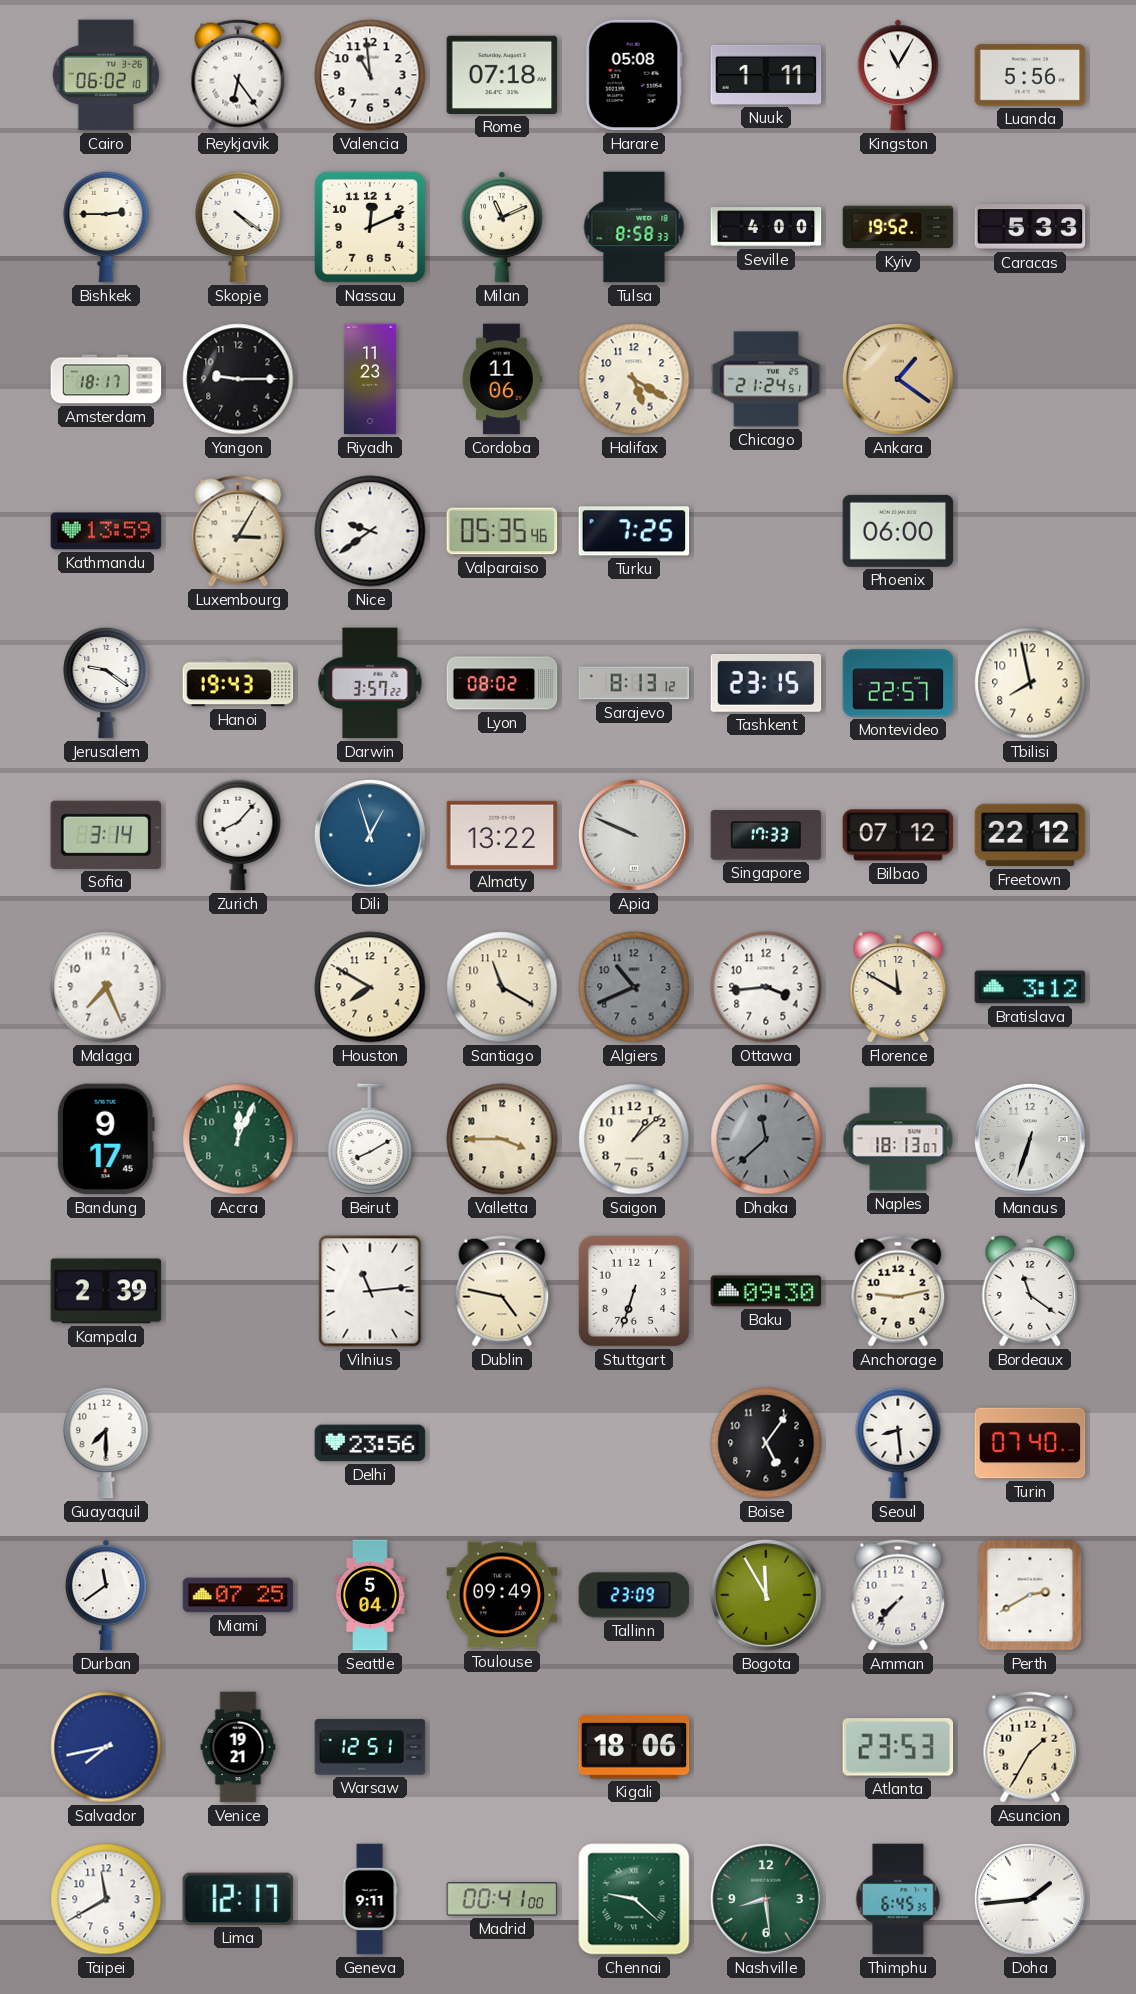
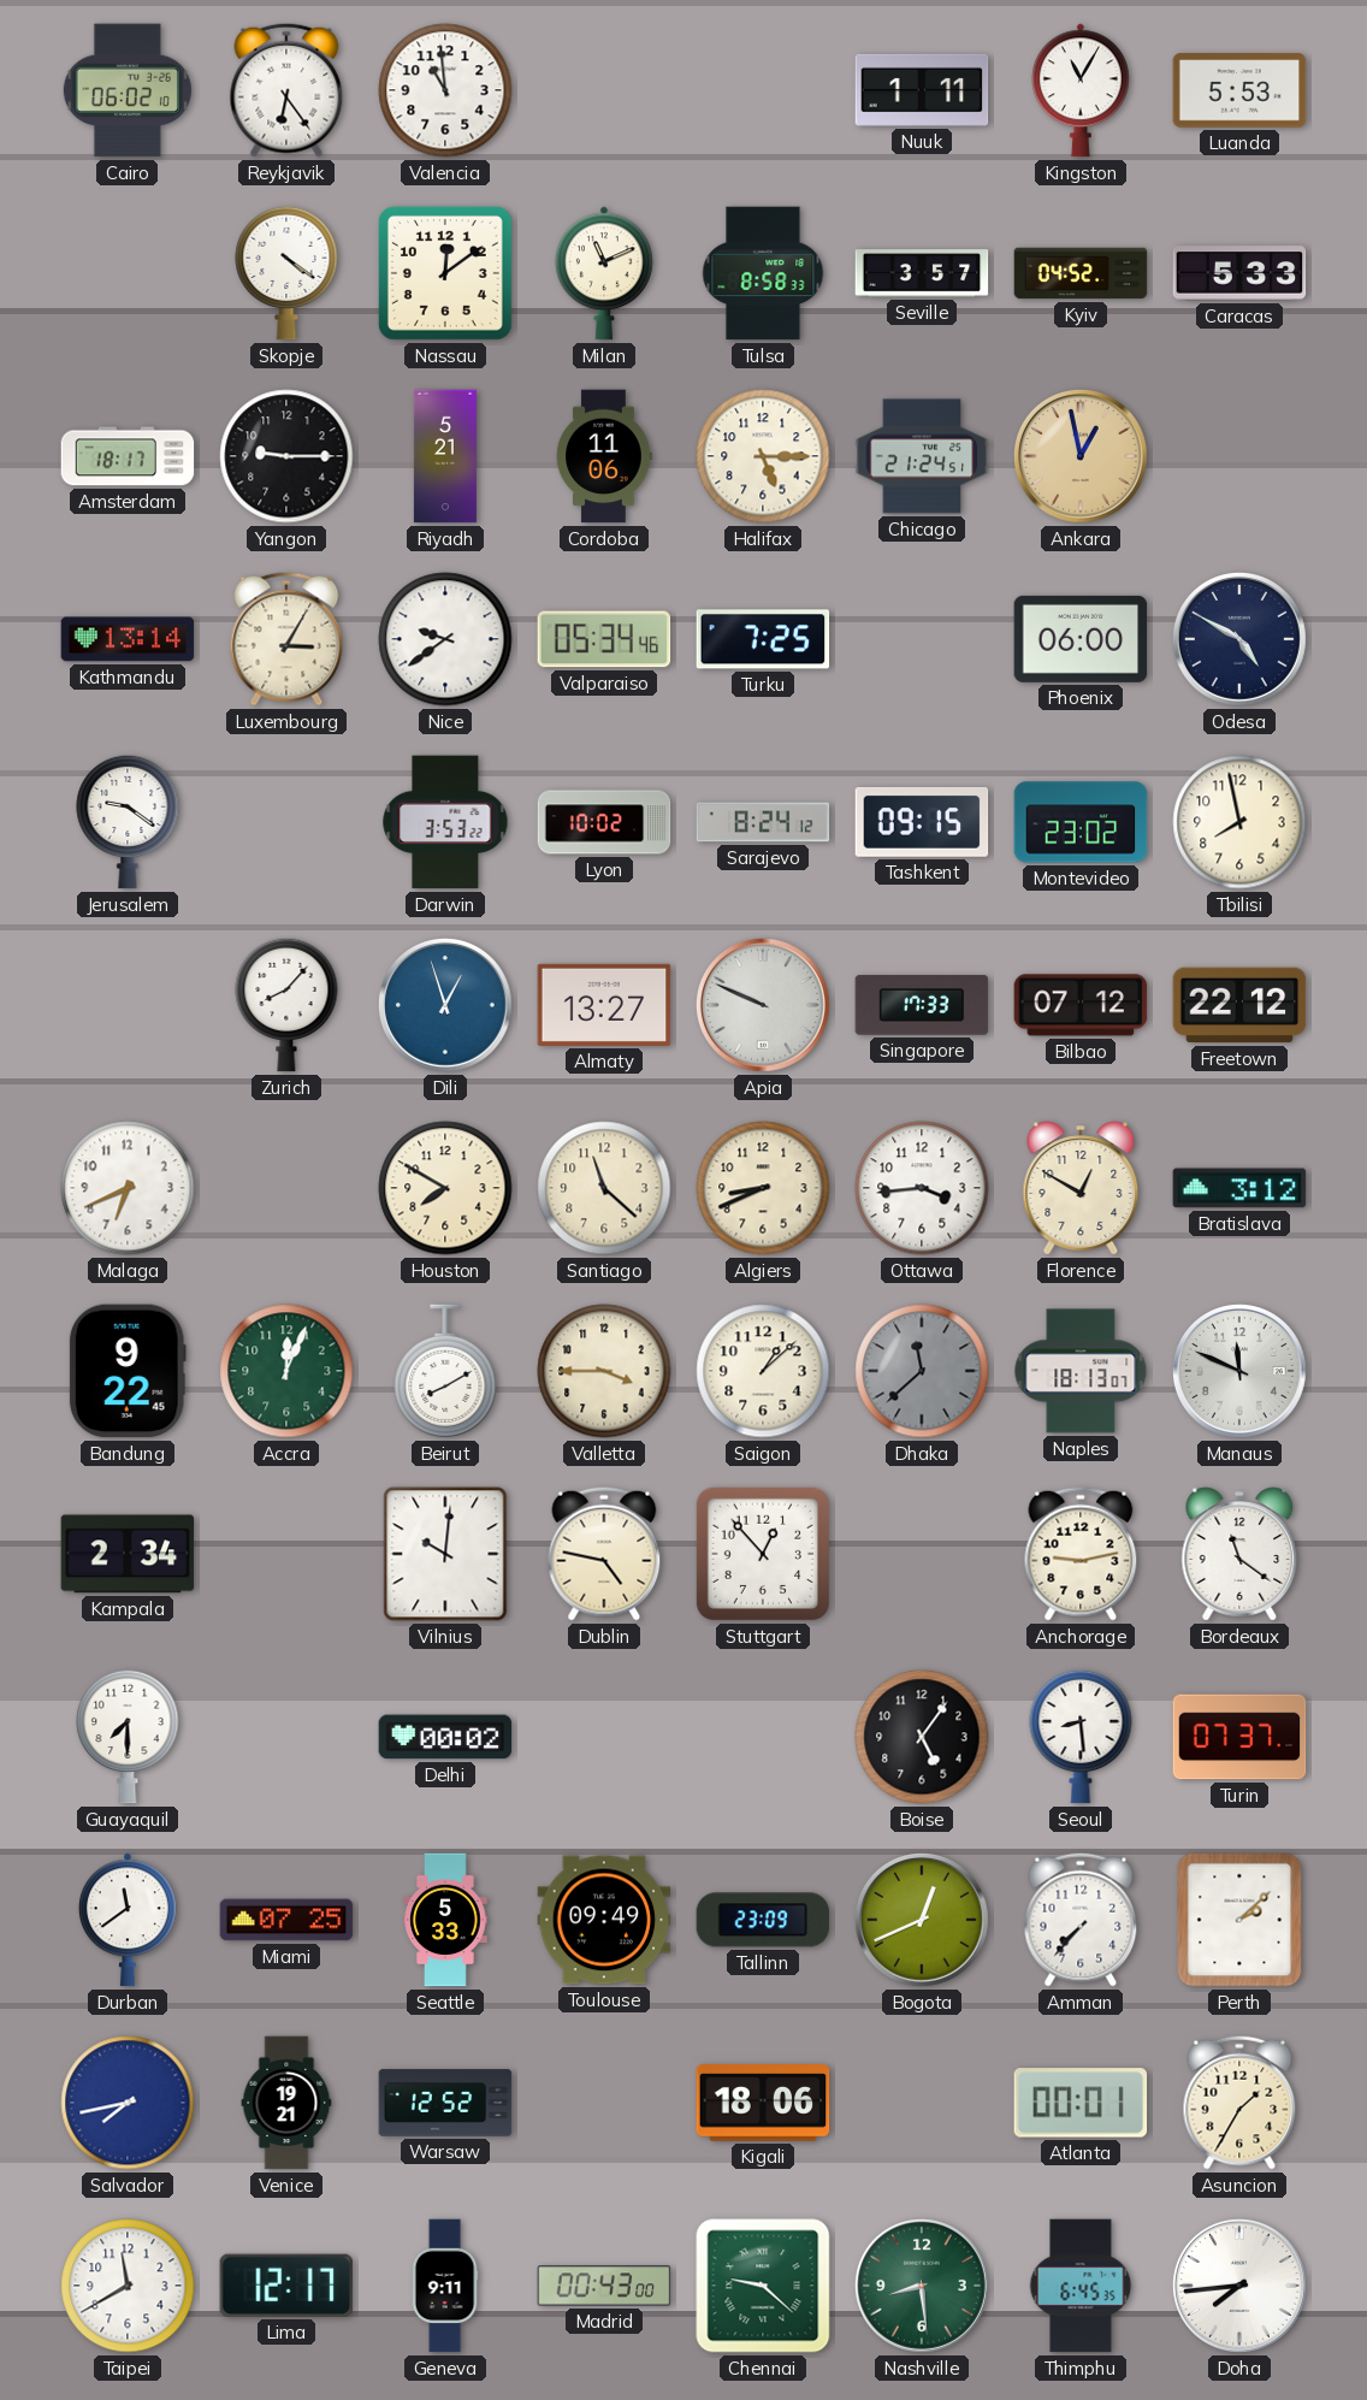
Rome: 07:18 -> none (502, 75)
Harare: 05:08 -> none (634, 75)
Luanda: 5:56 -> 5:53 (1239, 90)
Bishkek: 2:45 -> none (106, 227)
Nassau: 12:11 -> 12:09 (445, 273)
Seville: 4:00 -> 3:57 (922, 273)
Kyiv: 19:52 -> 04:52 (1081, 273)
Riyadh: 11:23 -> 5:21 (445, 456)
Halifax: 5:20 -> 5:15 (763, 456)
Ankara: 1:21 -> 12:58 (1082, 457)
Kathmandu: 13:59 -> 13:14 (128, 639)
Valparaiso: 05:35 -> 05:34 (604, 639)
Odesa: none -> 4:50 (1241, 640)
Hanoi: 19:43 -> none (238, 683)
Darwin: 3:57 -> 3:53 (445, 822)
Lyon: 08:02 -> 10:02 (604, 822)
Sarajevo: 8:13 -> 8:24 (763, 822)
Tashkent: 23:15 -> 09:15 (922, 822)
Montevideo: 22:57 -> 23:02 (1081, 822)
Sofia: 3:14 -> none (105, 835)
Almaty: 13:22 -> 13:27 (604, 1005)
Malaga: 7:26 -> 6:41 (128, 1188)
Santiago: 11:20 -> 11:22 (604, 1188)
Algiers: 10:41 -> 8:41 (763, 1188)
Algiers dial: grey -> cream (763, 1188)
Florence: 11:50 -> 12:50 (1081, 1188)
Bandung: 9:17 -> 9:22 (128, 1371)
Manaus: 6:33 -> 11:49 (1241, 1372)
Kampala: 2:39 -> 2:34 (128, 1554)
Vilnius: 11:14 -> 10:01 (445, 1554)
Stuttgart: 6:33 -> 12:53 (763, 1554)
Baku: 09:30 -> none (766, 1291)
Delhi: 23:56 -> 00:02 (445, 1737)
Turin: 07:40 -> 07:37 (1239, 1737)
Seattle: 5:04 -> 5:33 (445, 1920)
Bogota: 11:55 -> 12:41 (923, 1921)
Perth: 2:40 -> 2:08 (1239, 1920)
Warsaw: 12:51 -> 12:52 (445, 2103)
Atlanta: 23:53 -> 00:01 (1081, 2103)
Madrid: 00:41 -> 00:43 (604, 2286)
Doha: 1:44 -> 7:44 (1241, 2287)
